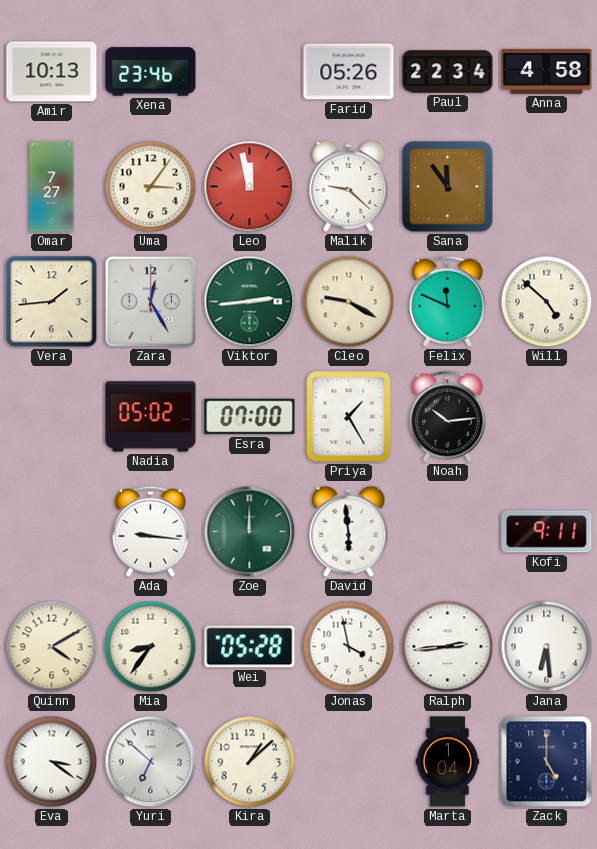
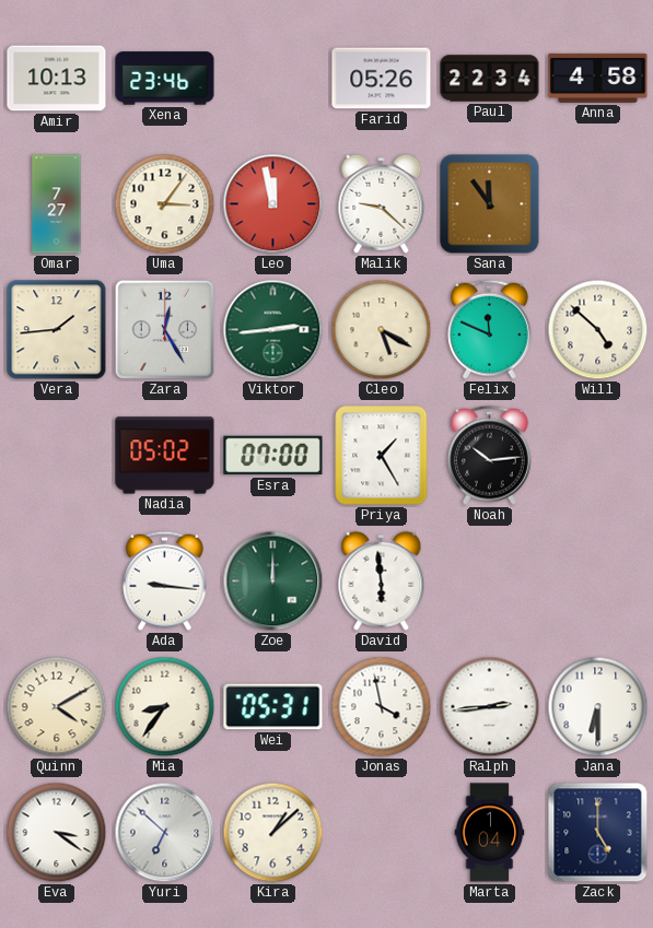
Cleo: 9:20 -> 5:20 (382, 330)
Kofi: 9:11 -> none (547, 532)
Wei: 05:28 -> 05:31 (273, 707)
Jana: 6:29 -> 6:30 (598, 707)
